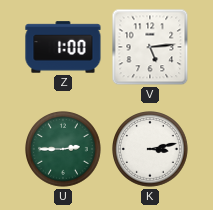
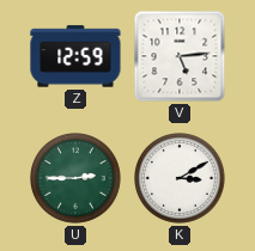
Z: 1:00 -> 12:59 (75, 56)
K: 3:13 -> 3:10 (181, 179)
